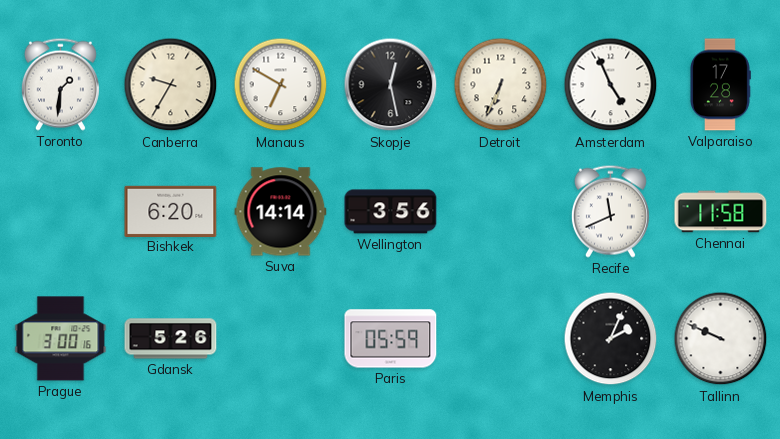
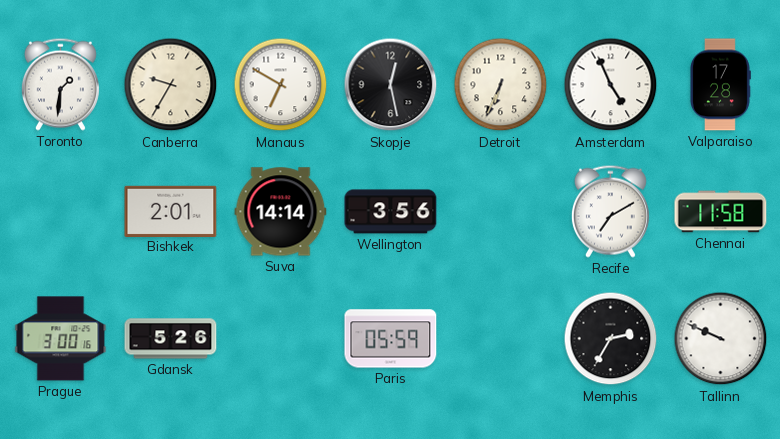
Bishkek: 6:20 -> 2:01 (171, 211)
Recife: 11:41 -> 7:10 (610, 211)
Memphis: 2:04 -> 2:35 (611, 339)
